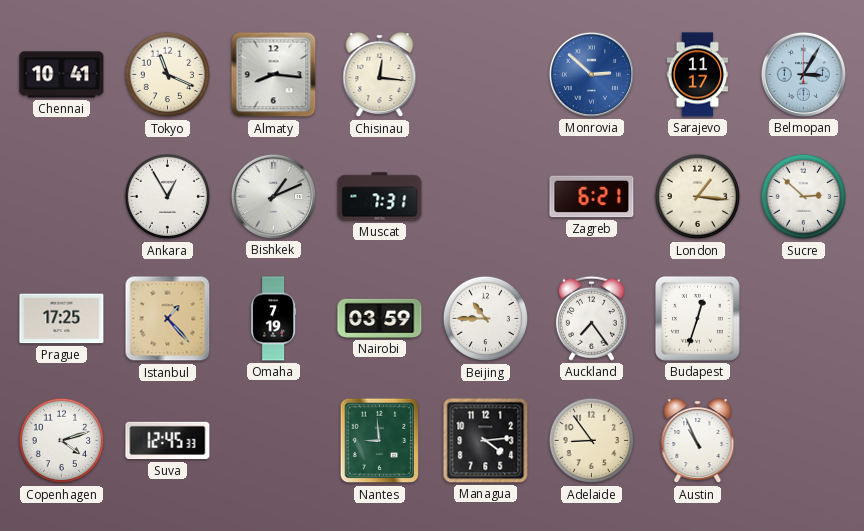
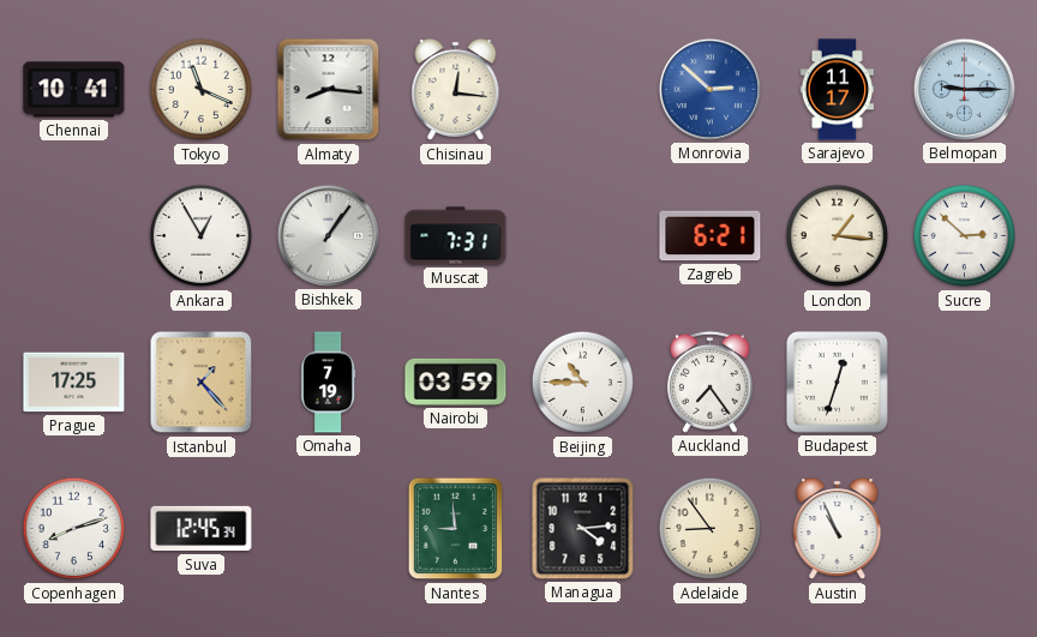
Belmopan: 3:05 -> 9:15 (964, 89)
Bishkek: 1:11 -> 1:06 (328, 235)
Copenhagen: 4:12 -> 8:12 (74, 529)
Suva: 12:45:33 -> 12:45:34 (202, 529)
